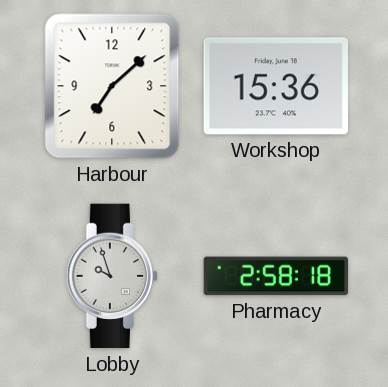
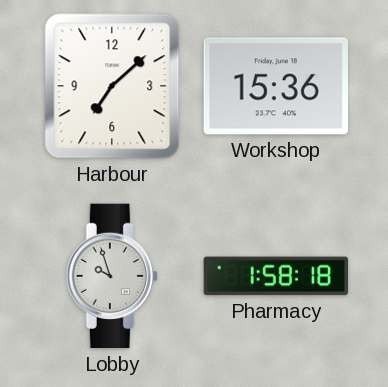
Pharmacy: 2:58 -> 1:58 (276, 276)
